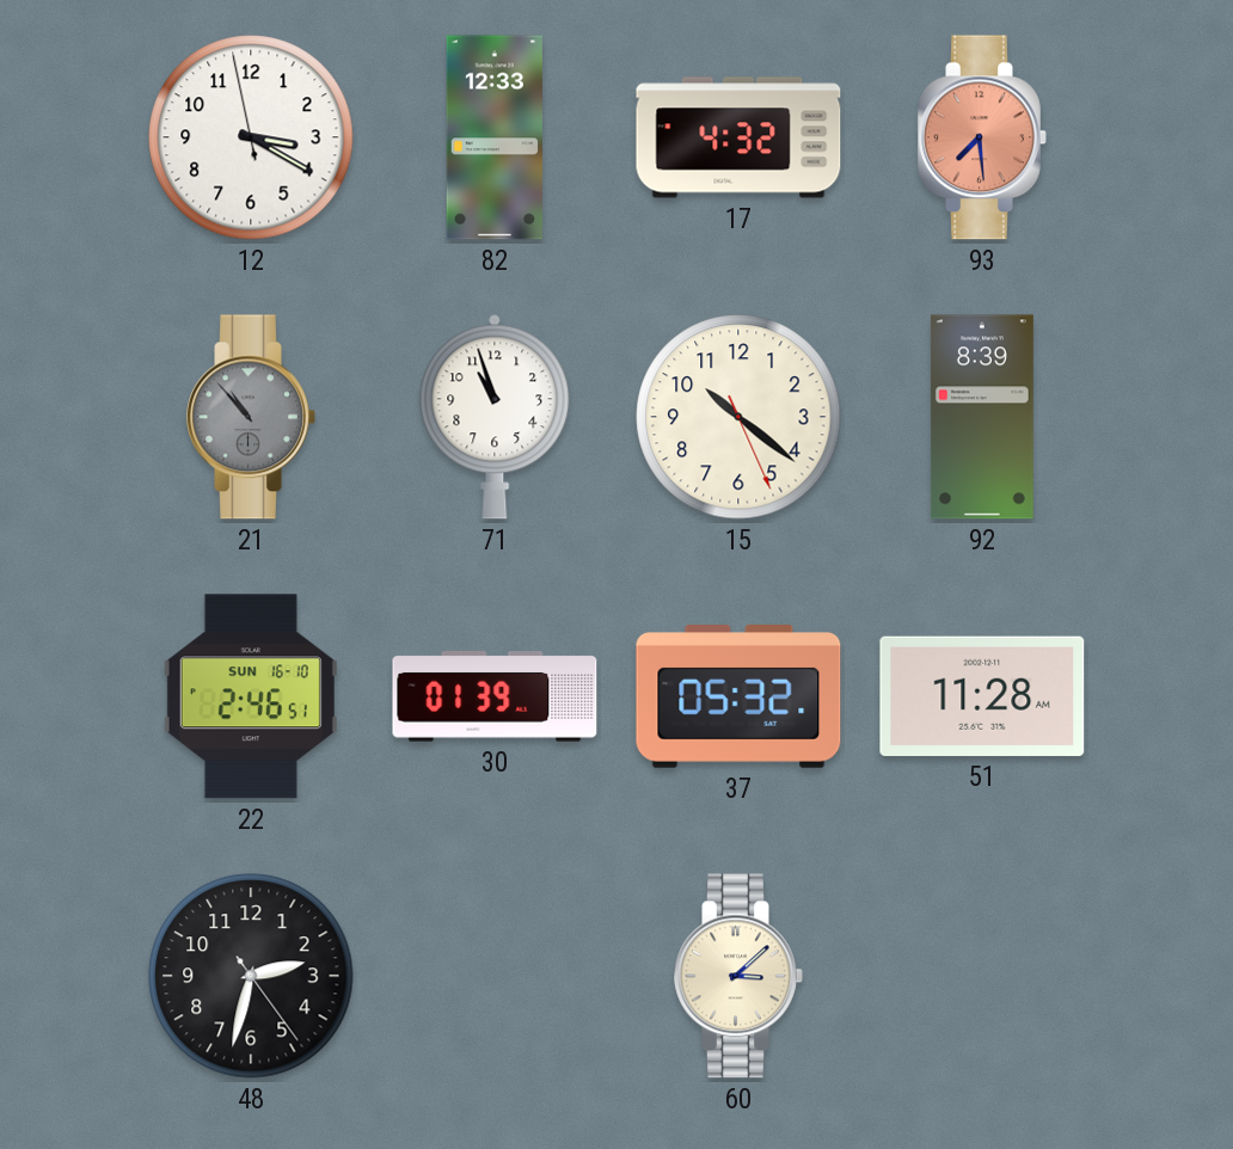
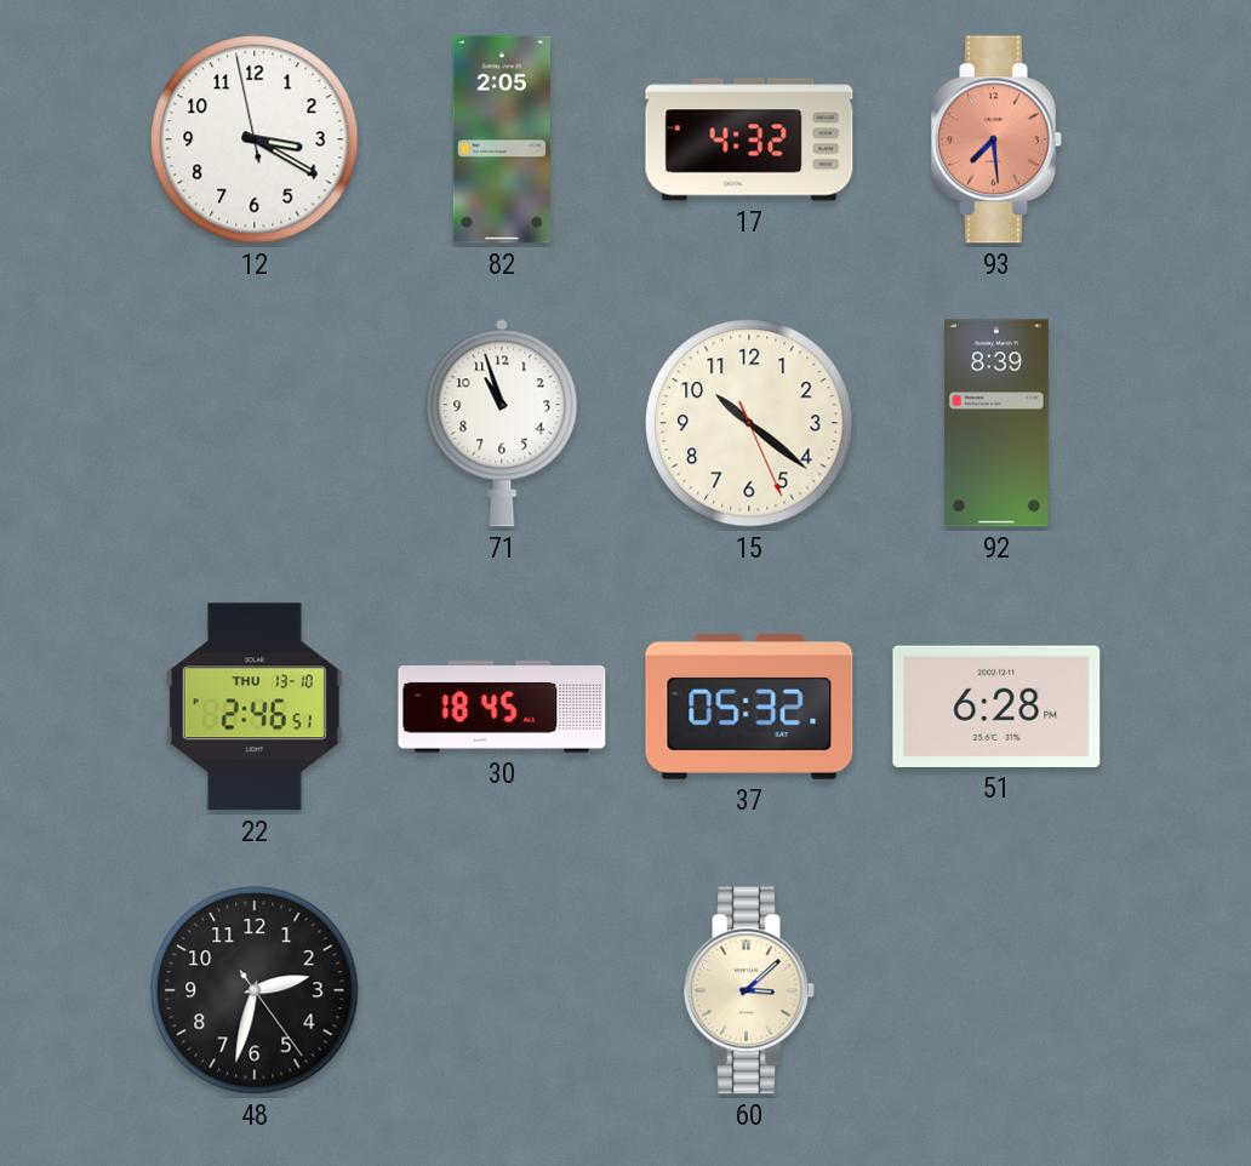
82: 12:33 -> 2:05 (502, 139)
21: 10:53 -> none (251, 417)
22 date: SUN 16-10 -> THU 13-10 (255, 707)
30: 01:39 -> 18:45 (502, 707)
51: 11:28 -> 6:28 (996, 707)
